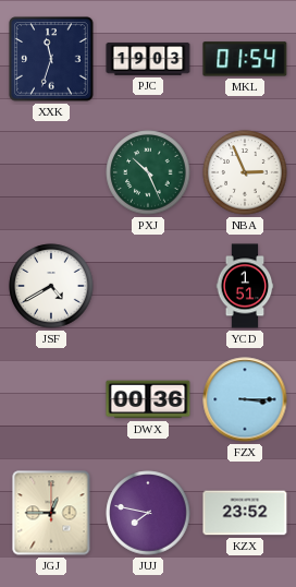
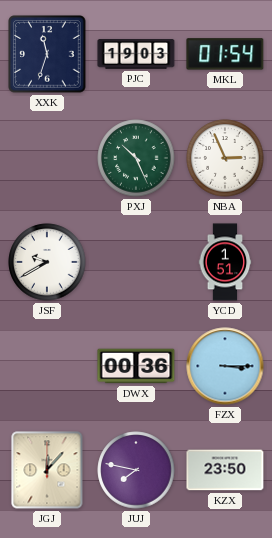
JSF: 4:40 -> 9:40 (47, 262)
JGJ: 12:45 -> 12:07 (47, 470)
KZX: 23:52 -> 23:50 (225, 470)
